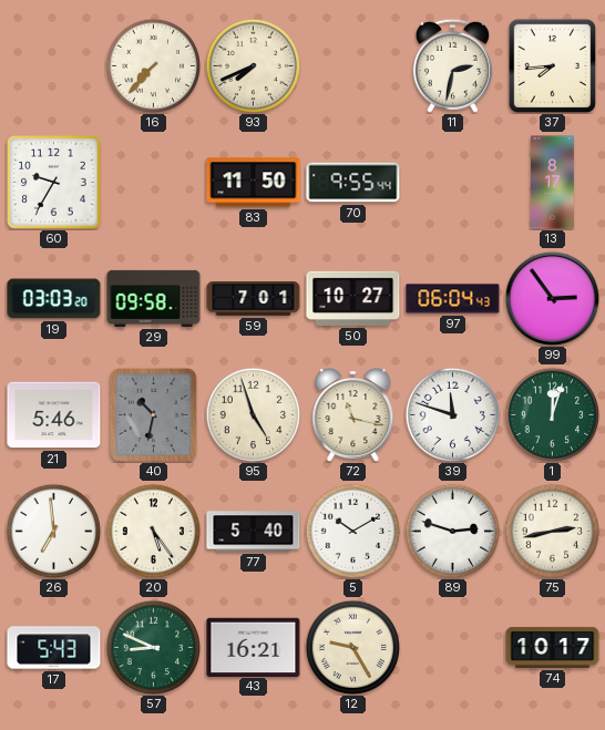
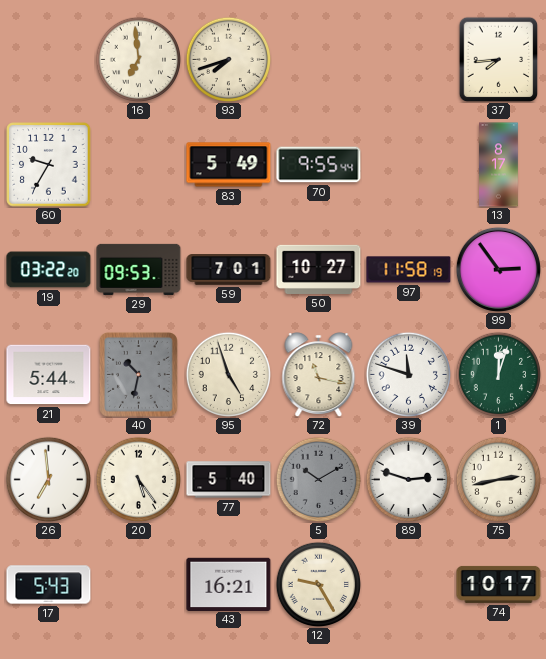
16: 7:37 -> 6:59 (138, 59)
93: 7:41 -> 7:42 (228, 59)
11: 2:32 -> none (452, 65)
83: 11:50 -> 5:49 (229, 165)
19: 03:03 -> 03:22 (49, 270)
29: 09:58 -> 09:53 (139, 269)
97: 06:04 -> 11:58 (409, 270)
21: 5:46 -> 5:44 (49, 375)
5 dial: white -> grey (318, 479)
57: 8:49 -> none (153, 647)
